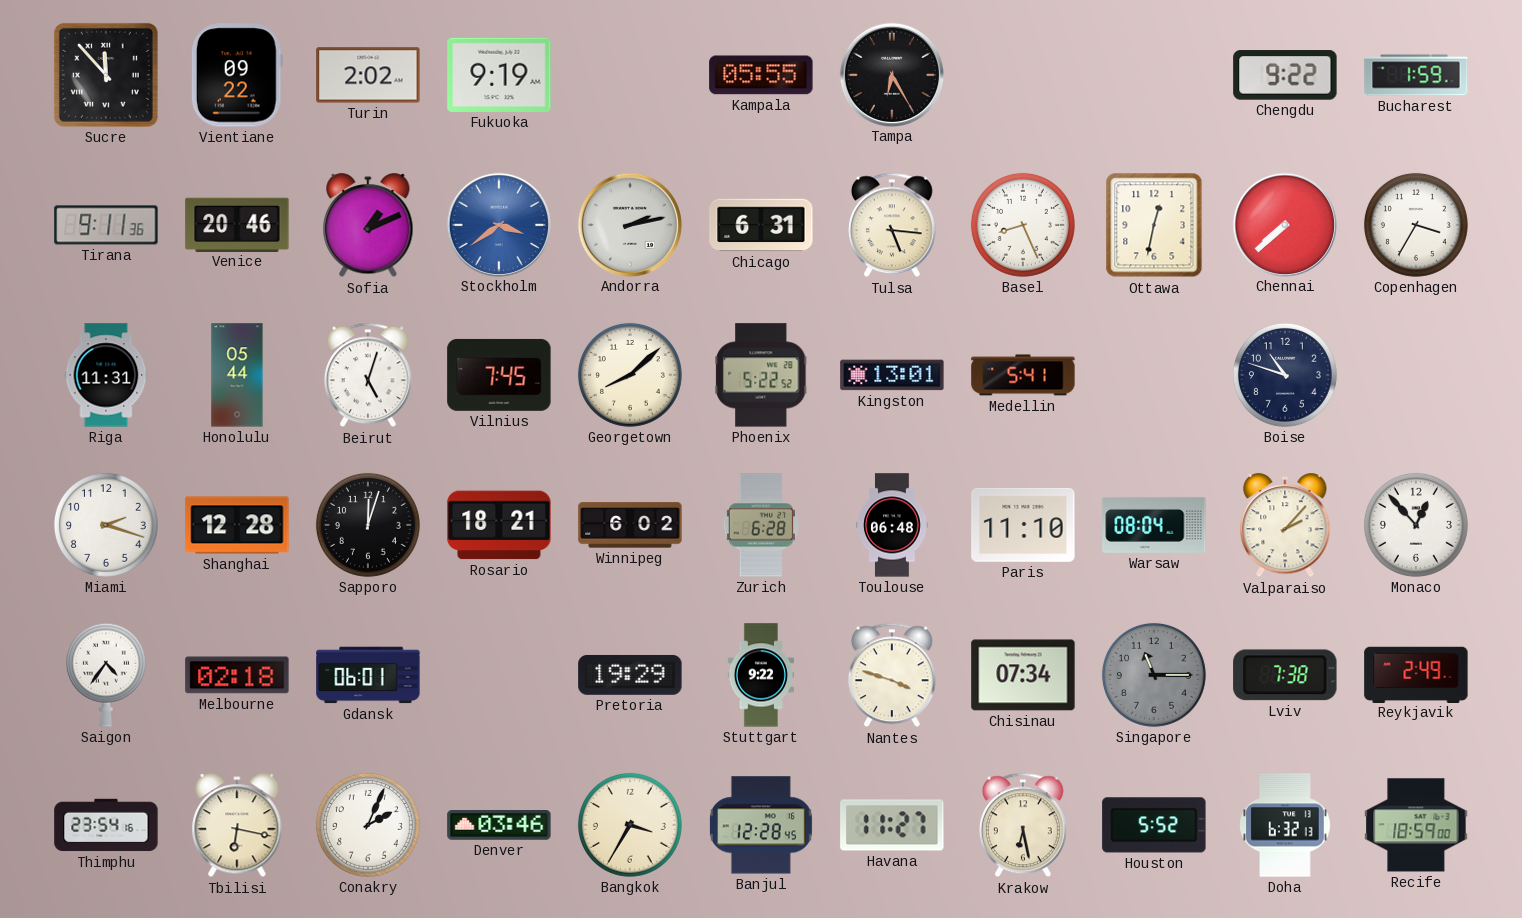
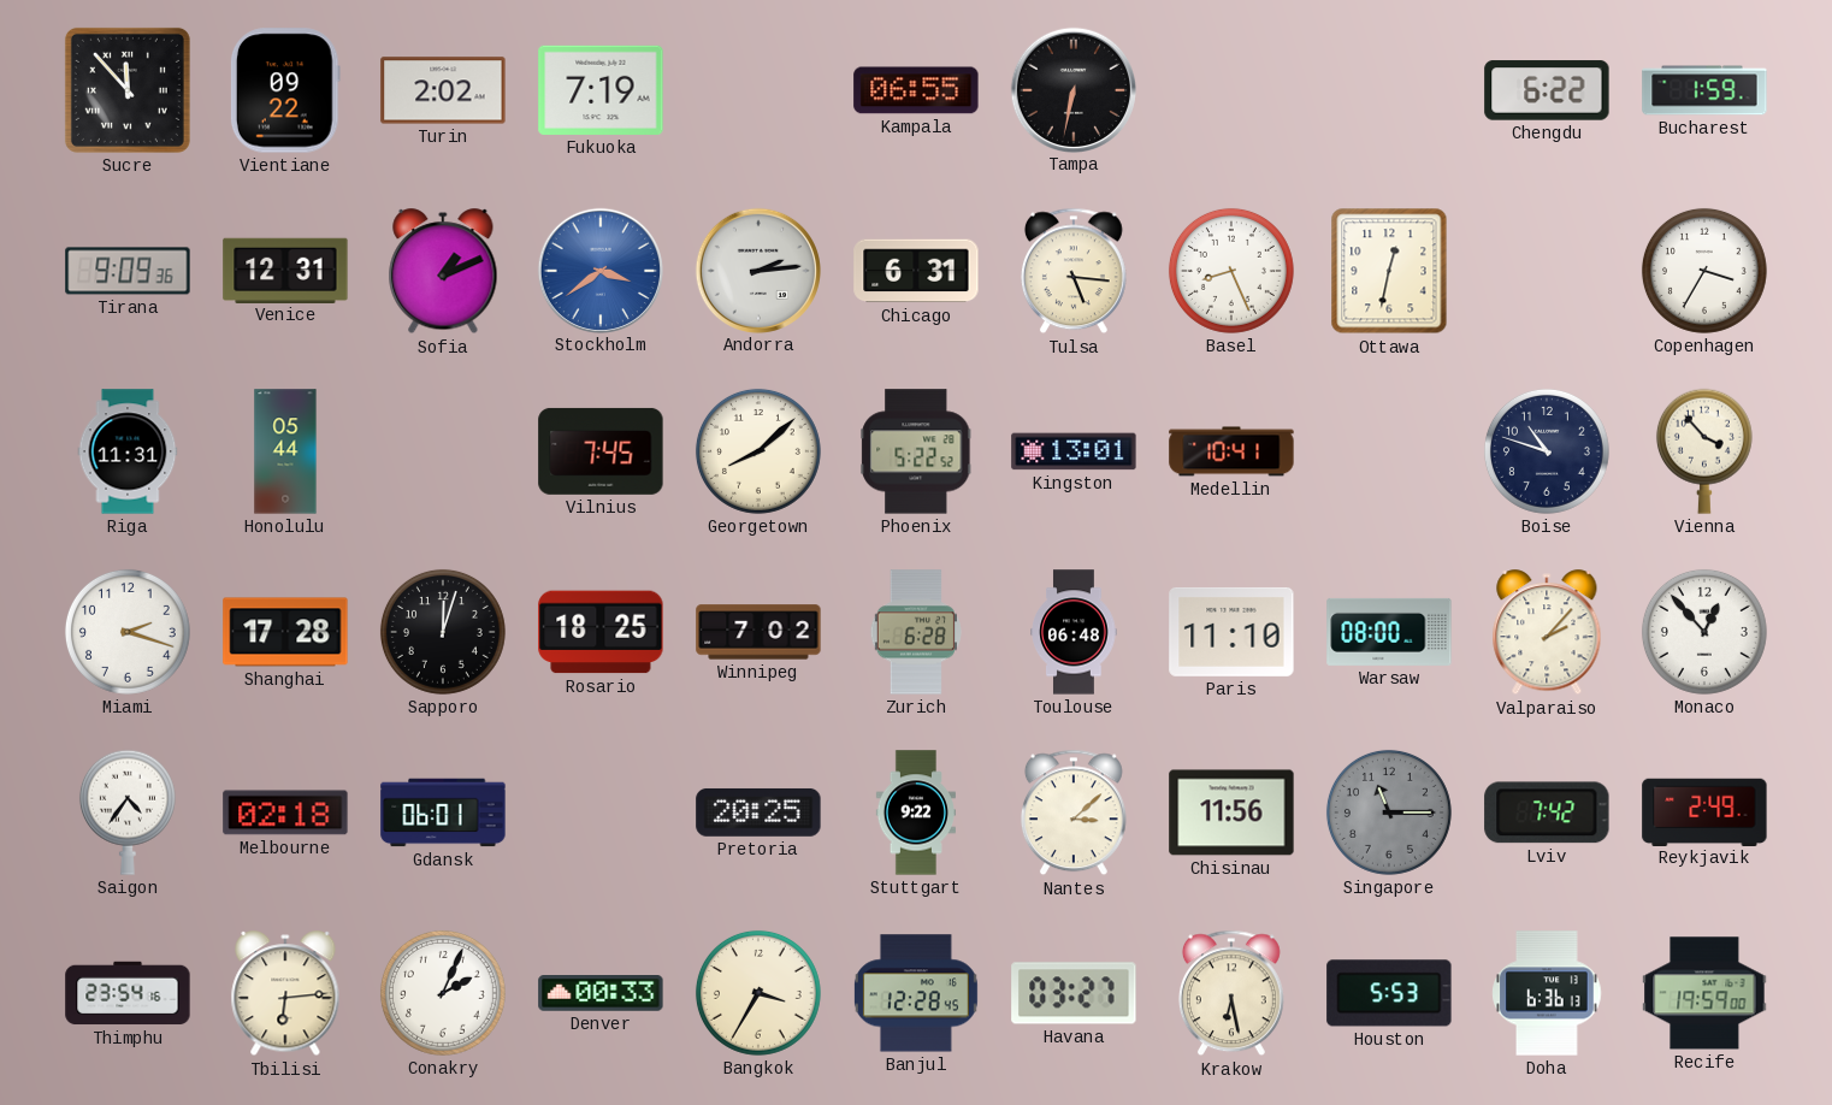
Fukuoka: 9:19 -> 7:19 (601, 90)
Kampala: 05:55 -> 06:55 (916, 90)
Tampa: 6:25 -> 6:32 (1072, 89)
Chengdu: 9:22 -> 6:22 (1547, 90)
Tirana: 9:11 -> 9:09 (128, 271)
Venice: 20:46 -> 12:31 (285, 270)
Andorra: 2:13 -> 2:14 (757, 270)
Chennai: 7:38 -> none (1284, 224)
Beirut: 5:03 -> none (368, 375)
Medellin: 5:41 -> 10:41 (1231, 451)
Vienna: none -> 3:53 (1704, 451)
Shanghai: 12:28 -> 17:28 (285, 632)
Rosario: 18:21 -> 18:25 (601, 632)
Winnipeg: 6:02 -> 7:02 (758, 632)
Warsaw: 08:04 -> 08:00 (1389, 632)
Pretoria: 19:29 -> 20:25 (758, 812)
Nantes: 3:48 -> 3:08 (1074, 812)
Chisinau: 07:34 -> 11:56 (1231, 812)
Lviv: 7:38 -> 7:42 (1547, 812)
Tbilisi: 6:17 -> 6:14 (285, 994)
Denver: 03:46 -> 00:33 (601, 994)
Havana: 11:27 -> 03:27 (1074, 993)
Houston: 5:52 -> 5:53 (1389, 993)
Doha: 6:32 -> 6:36 (1547, 993)
Recife: 18:59 -> 19:59 (1704, 993)
